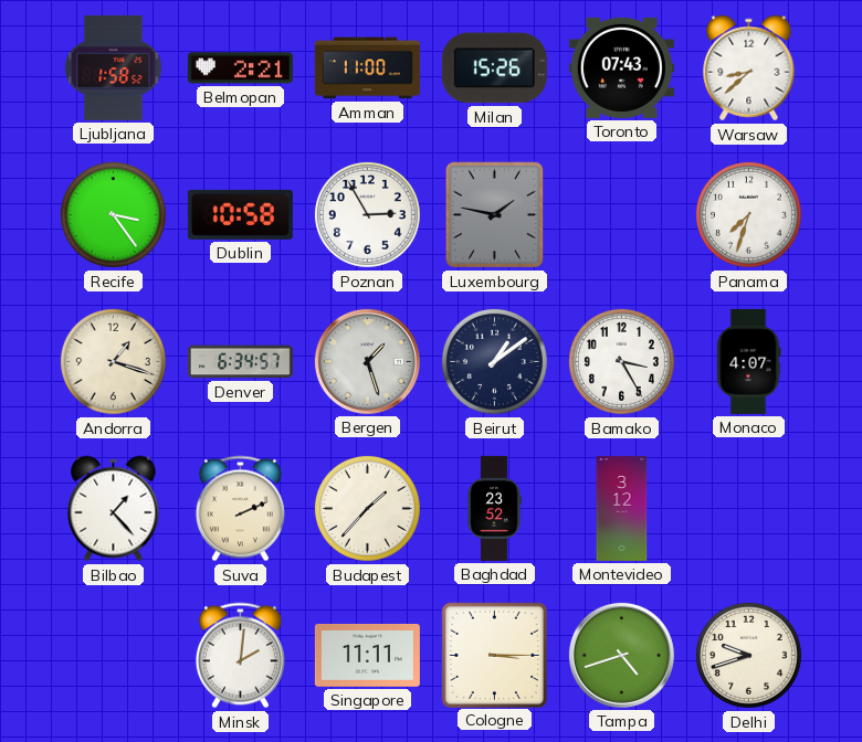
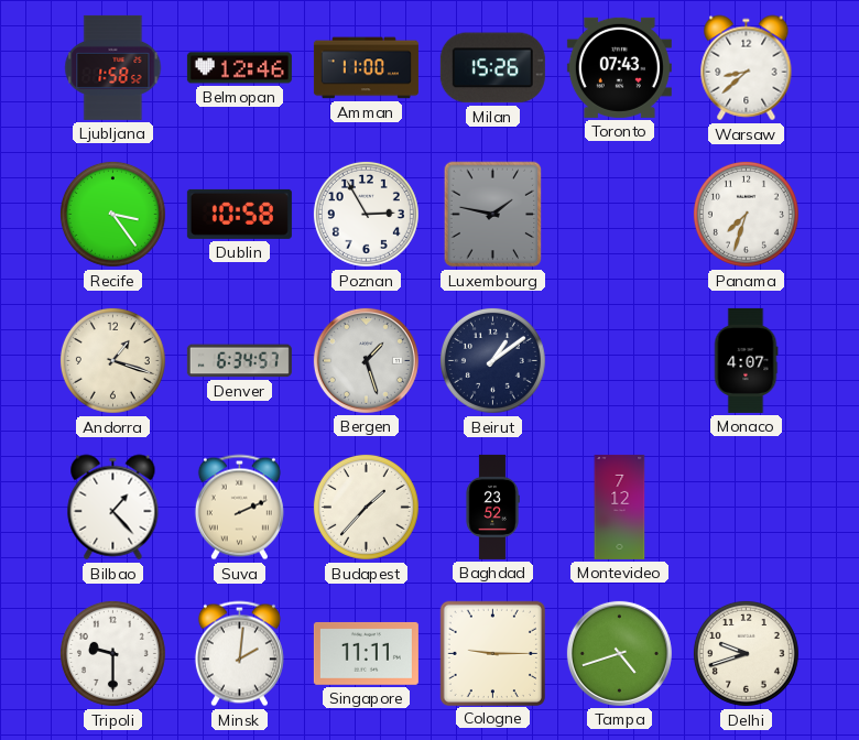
Belmopan: 2:21 -> 12:46 (239, 68)
Bamako: 3:25 -> none (621, 361)
Montevideo: 3:12 -> 7:12 (620, 507)
Tripoli: none -> 9:30 (112, 653)
Cologne: 3:15 -> 9:15 (492, 653)
